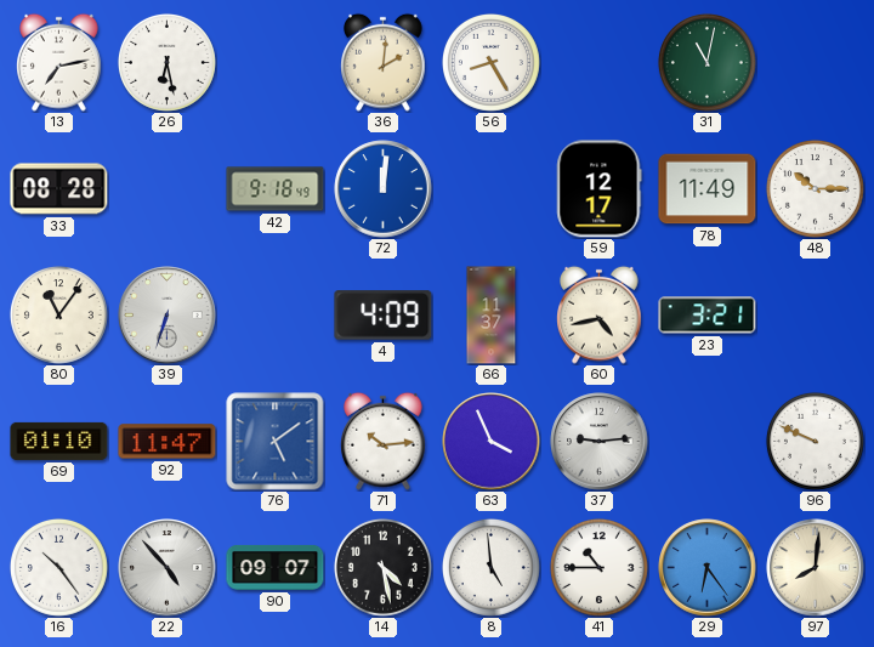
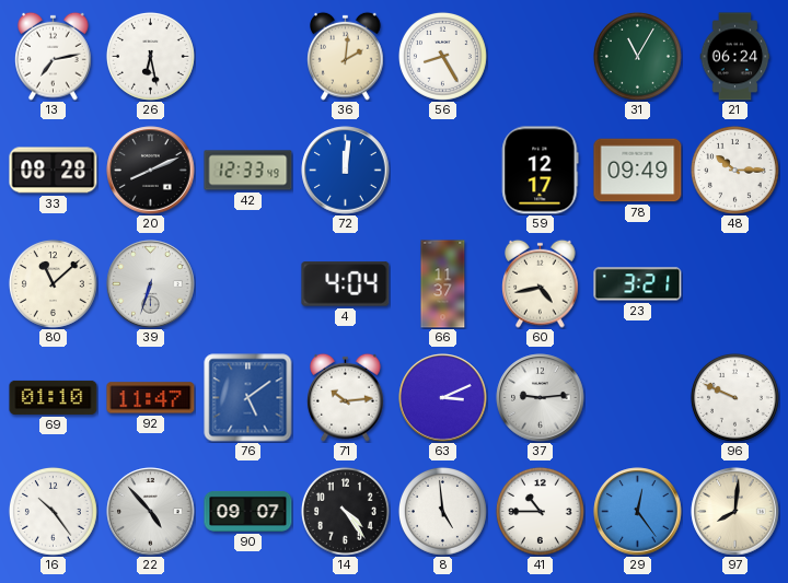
31: 11:02 -> 11:05 (637, 56)
21: none -> 06:24 (735, 57)
20: none -> 8:11 (151, 171)
42: 9:18 -> 12:33 (248, 171)
78: 11:49 -> 09:49 (638, 171)
80: 11:06 -> 11:08 (53, 283)
4: 4:09 -> 4:04 (346, 284)
63: 3:56 -> 3:11 (443, 398)
14: 4:28 -> 4:24 (345, 511)
29: 6:24 -> 12:24 (638, 512)
